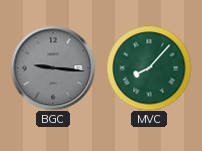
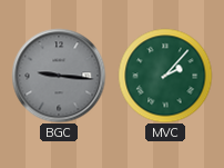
MVC: 8:07 -> 2:07 (165, 76)
